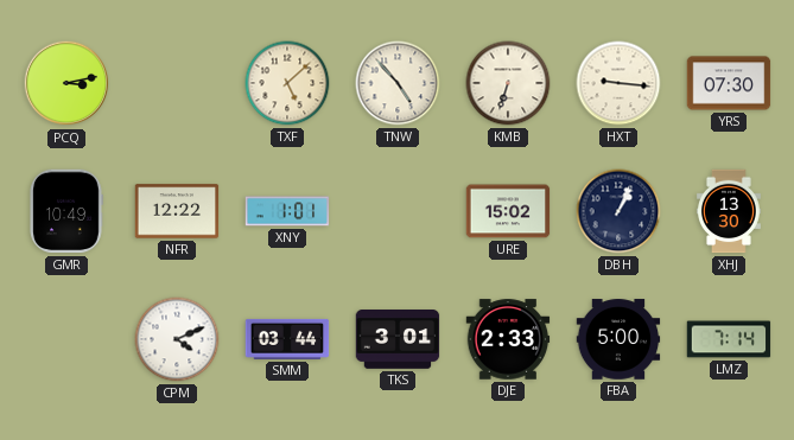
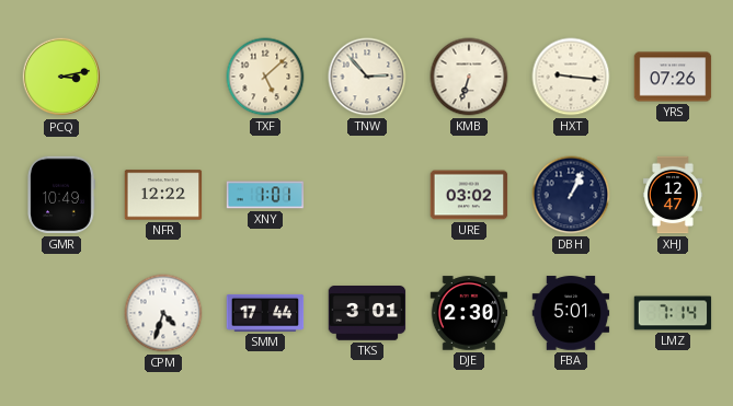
TNW: 4:53 -> 2:53 (367, 77)
YRS: 07:30 -> 07:26 (673, 77)
URE: 15:02 -> 03:02 (469, 195)
XHJ: 13:30 -> 12:47 (674, 195)
CPM: 4:11 -> 4:33 (163, 313)
SMM: 03:44 -> 17:44 (265, 313)
DJE: 2:33 -> 2:30 (469, 313)
FBA: 5:00 -> 5:01 (571, 313)
